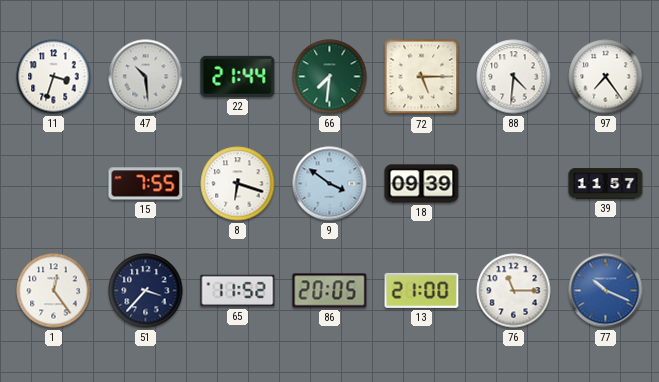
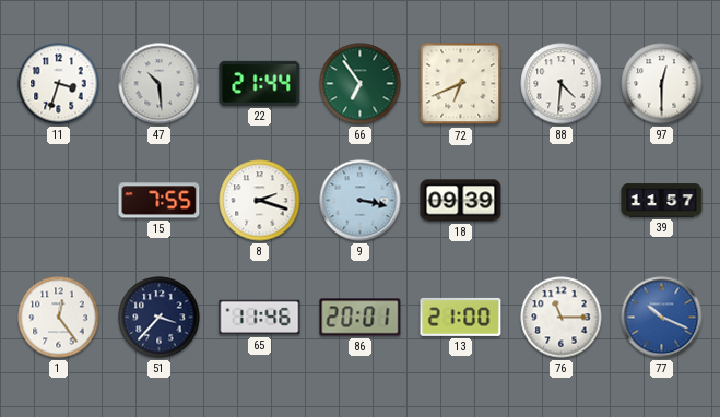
66: 7:31 -> 6:54 (361, 84)
72: 5:15 -> 6:41 (461, 84)
97: 7:24 -> 12:30 (662, 84)
8: 6:18 -> 2:18 (260, 201)
9: 3:51 -> 3:17 (361, 201)
65: 11:52 -> 11:46 (260, 318)
86: 20:05 -> 20:01 (361, 318)
